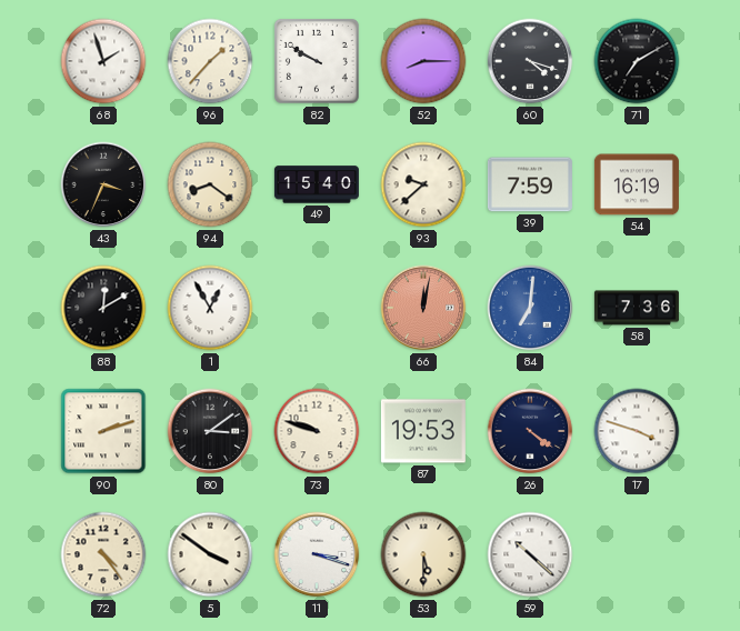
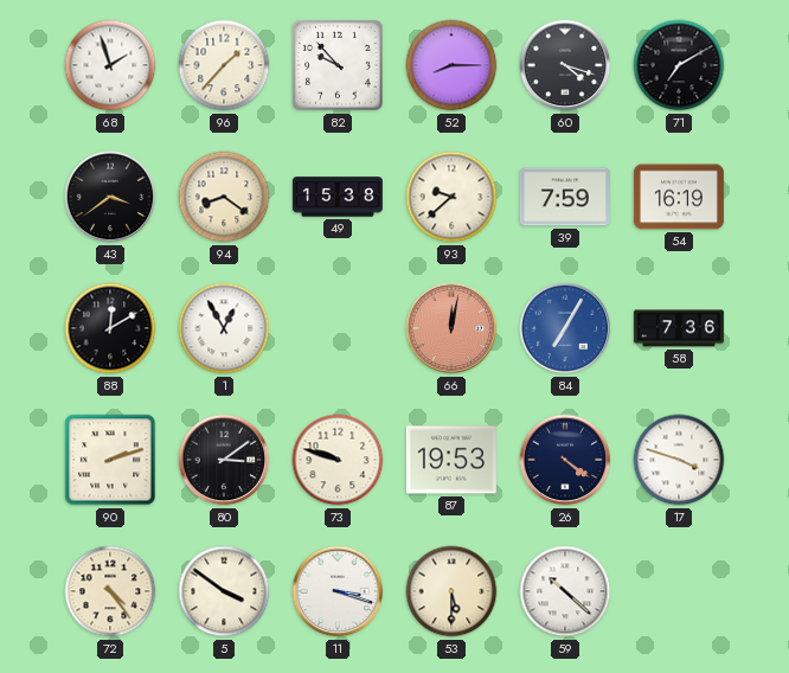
82: 9:50 -> 9:53 (338, 65)
43: 3:34 -> 3:39 (110, 197)
49: 15:40 -> 15:38 (338, 197)
84: 7:01 -> 7:05 (565, 328)
